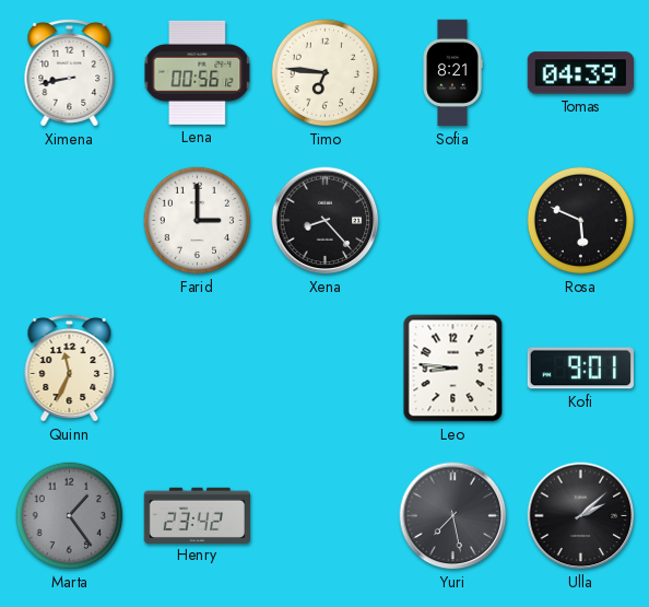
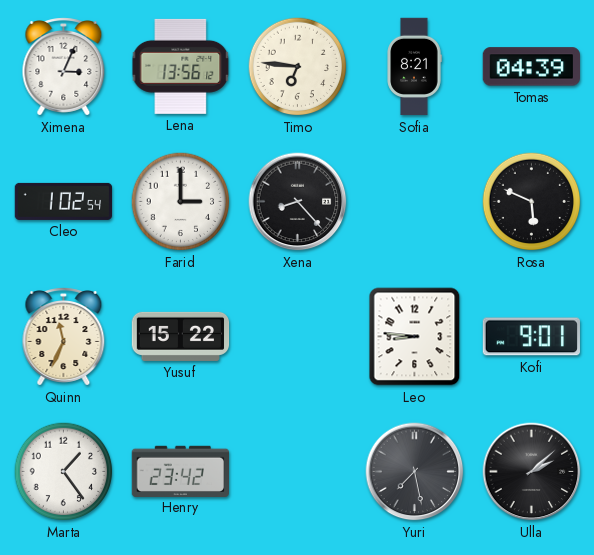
Ximena: 8:43 -> 3:04 (64, 67)
Lena: 00:56 -> 13:56 (181, 66)
Cleo: none -> 1:02 (64, 201)
Yusuf: none -> 15:22 (181, 336)
Marta dial: grey -> white (64, 472)
